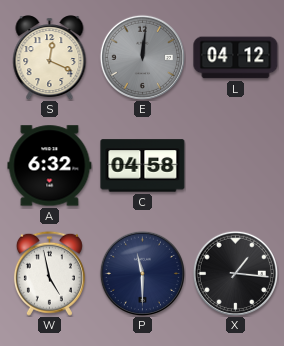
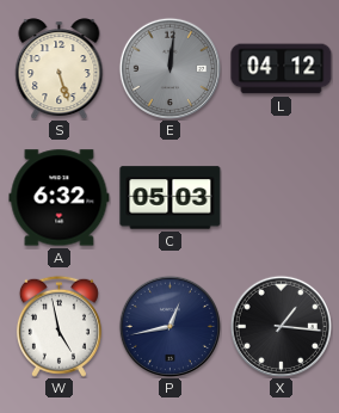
S: 12:19 -> 5:27 (60, 69)
C: 04:58 -> 05:03 (171, 198)
P: 11:30 -> 12:43 (169, 326)
